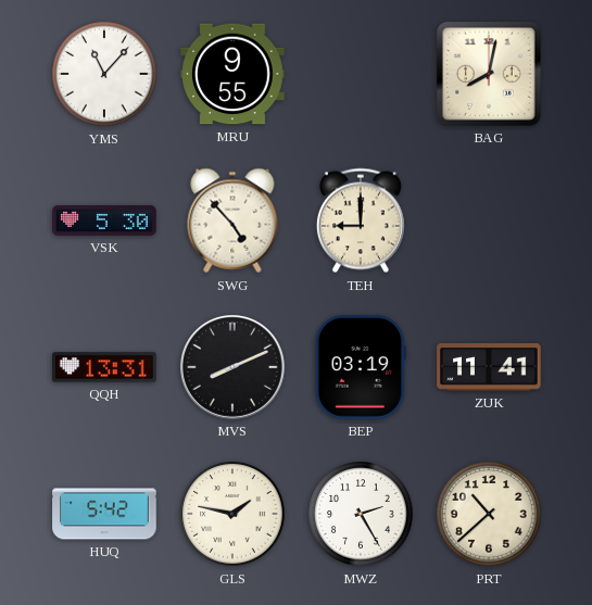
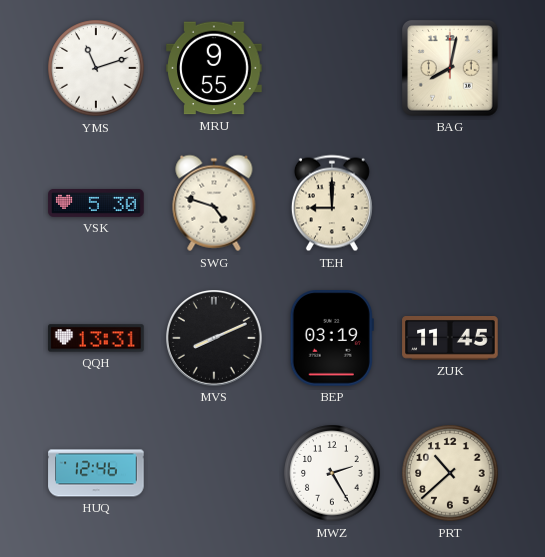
YMS: 11:07 -> 11:12 (96, 68)
SWG: 4:53 -> 4:48 (214, 203)
ZUK: 11:41 -> 11:45 (450, 339)
HUQ: 5:42 -> 12:46 (96, 473)
GLS: 1:47 -> none (232, 514)
